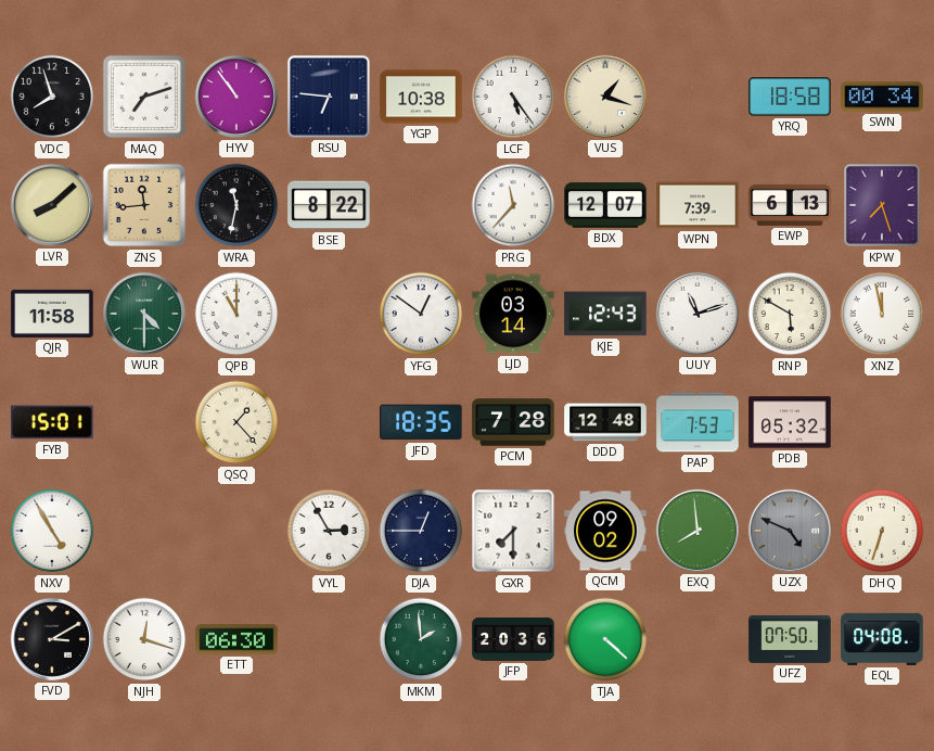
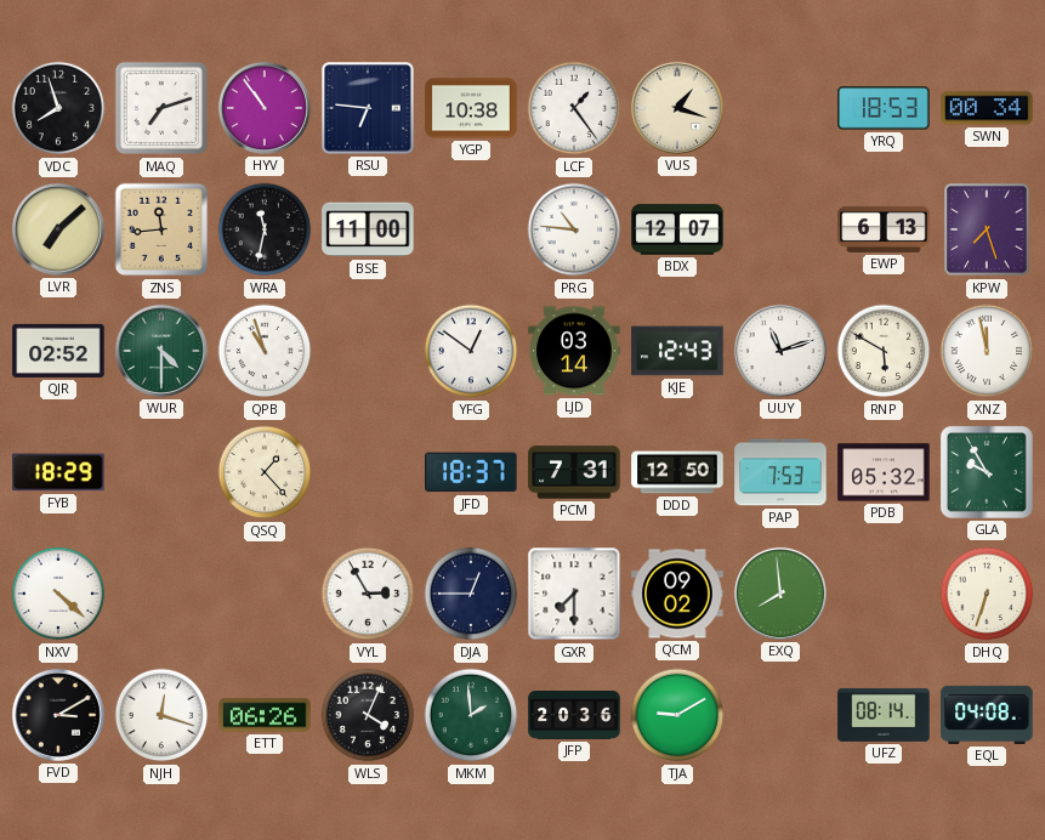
LCF: 5:24 -> 1:24 (574, 108)
YRQ: 18:58 -> 18:53 (884, 108)
LVR: 8:08 -> 7:08 (58, 229)
BSE: 8:22 -> 11:00 (368, 229)
PRG: 11:37 -> 10:46 (574, 229)
WPN: 7:39 -> none (698, 205)
QJR: 11:58 -> 02:52 (58, 351)
QPB: 11:00 -> 10:57 (265, 351)
FYB: 15:01 -> 18:29 (58, 472)
JFD: 18:35 -> 18:37 (471, 472)
PCM: 7:28 -> 7:31 (574, 472)
DDD: 12:48 -> 12:50 (677, 472)
GLA: none -> 9:55 (987, 472)
NXV: 4:55 -> 4:22 (58, 594)
UZX: 4:49 -> none (790, 531)
ETT: 06:30 -> 06:26 (265, 715)
WLS: none -> 4:04 (368, 715)
TJA: 4:22 -> 9:10 (677, 715)
UFZ: 07:50 -> 08:14 (884, 715)
